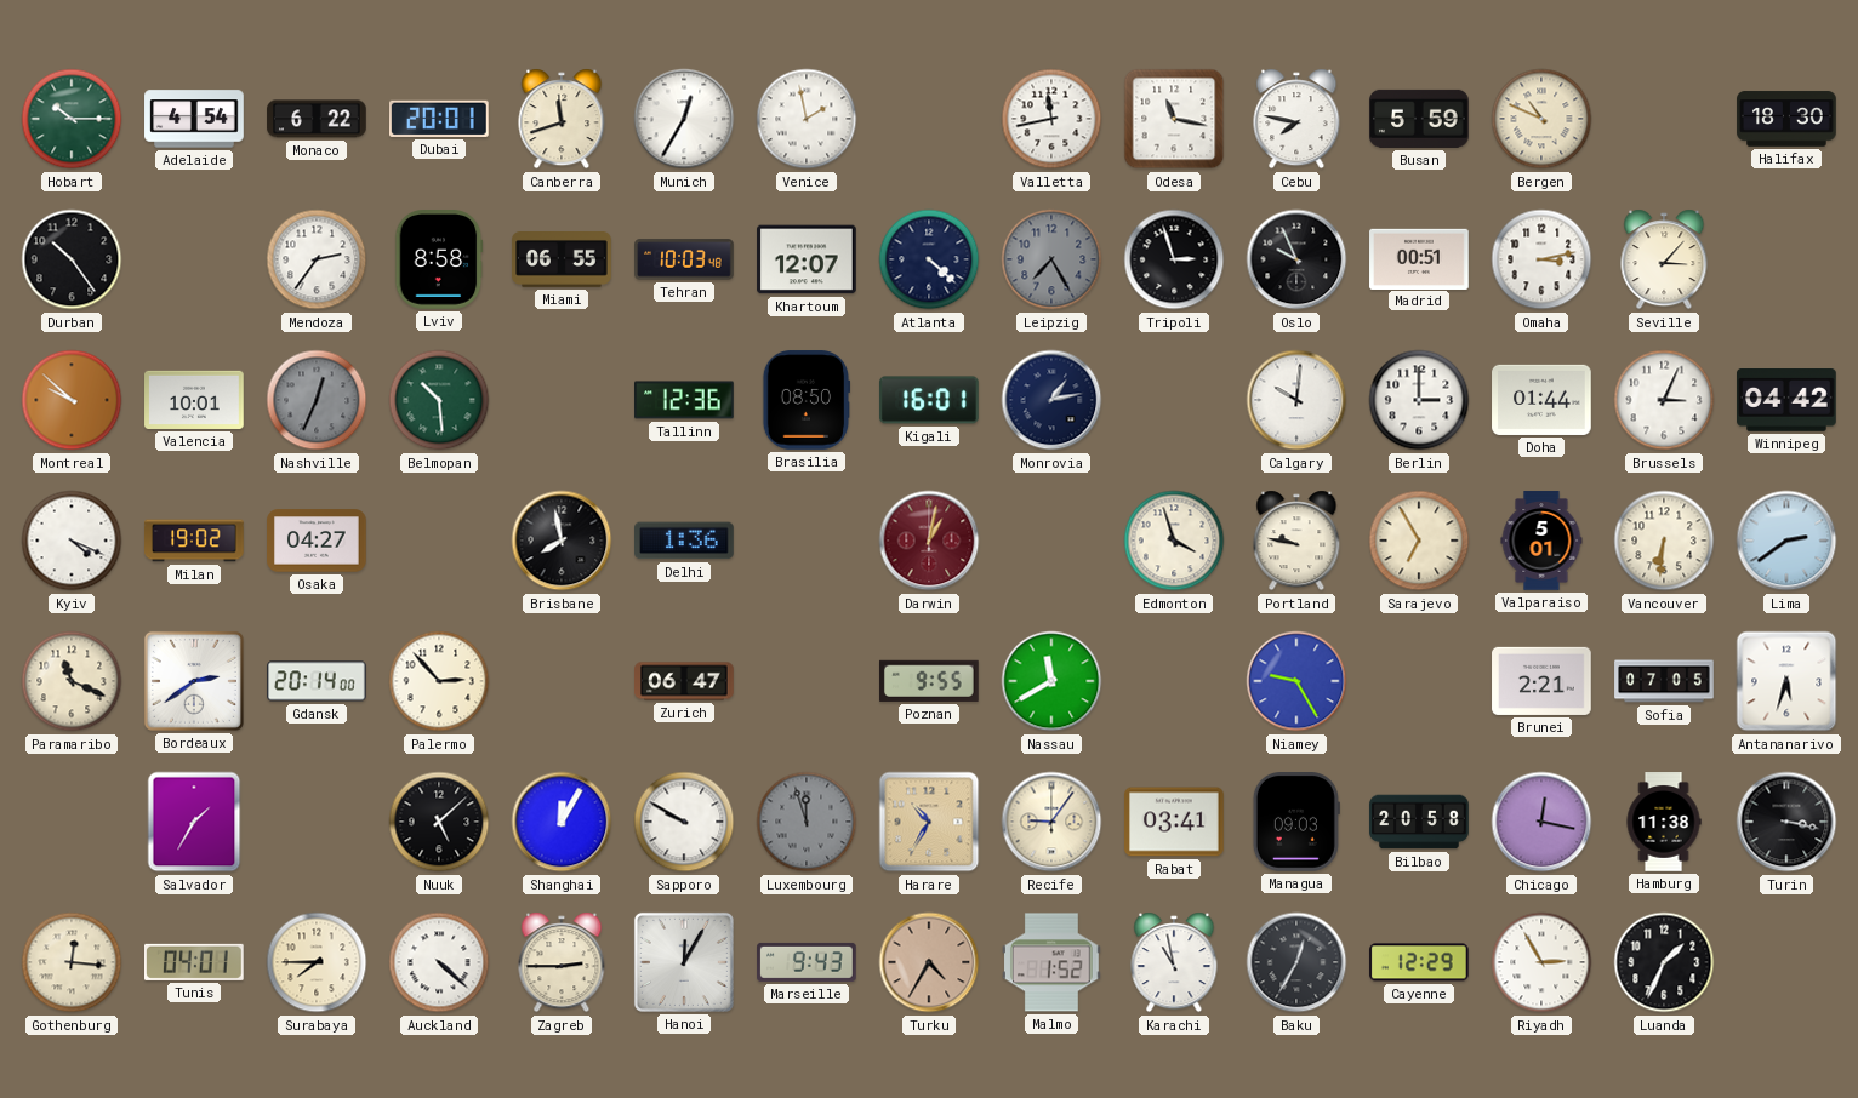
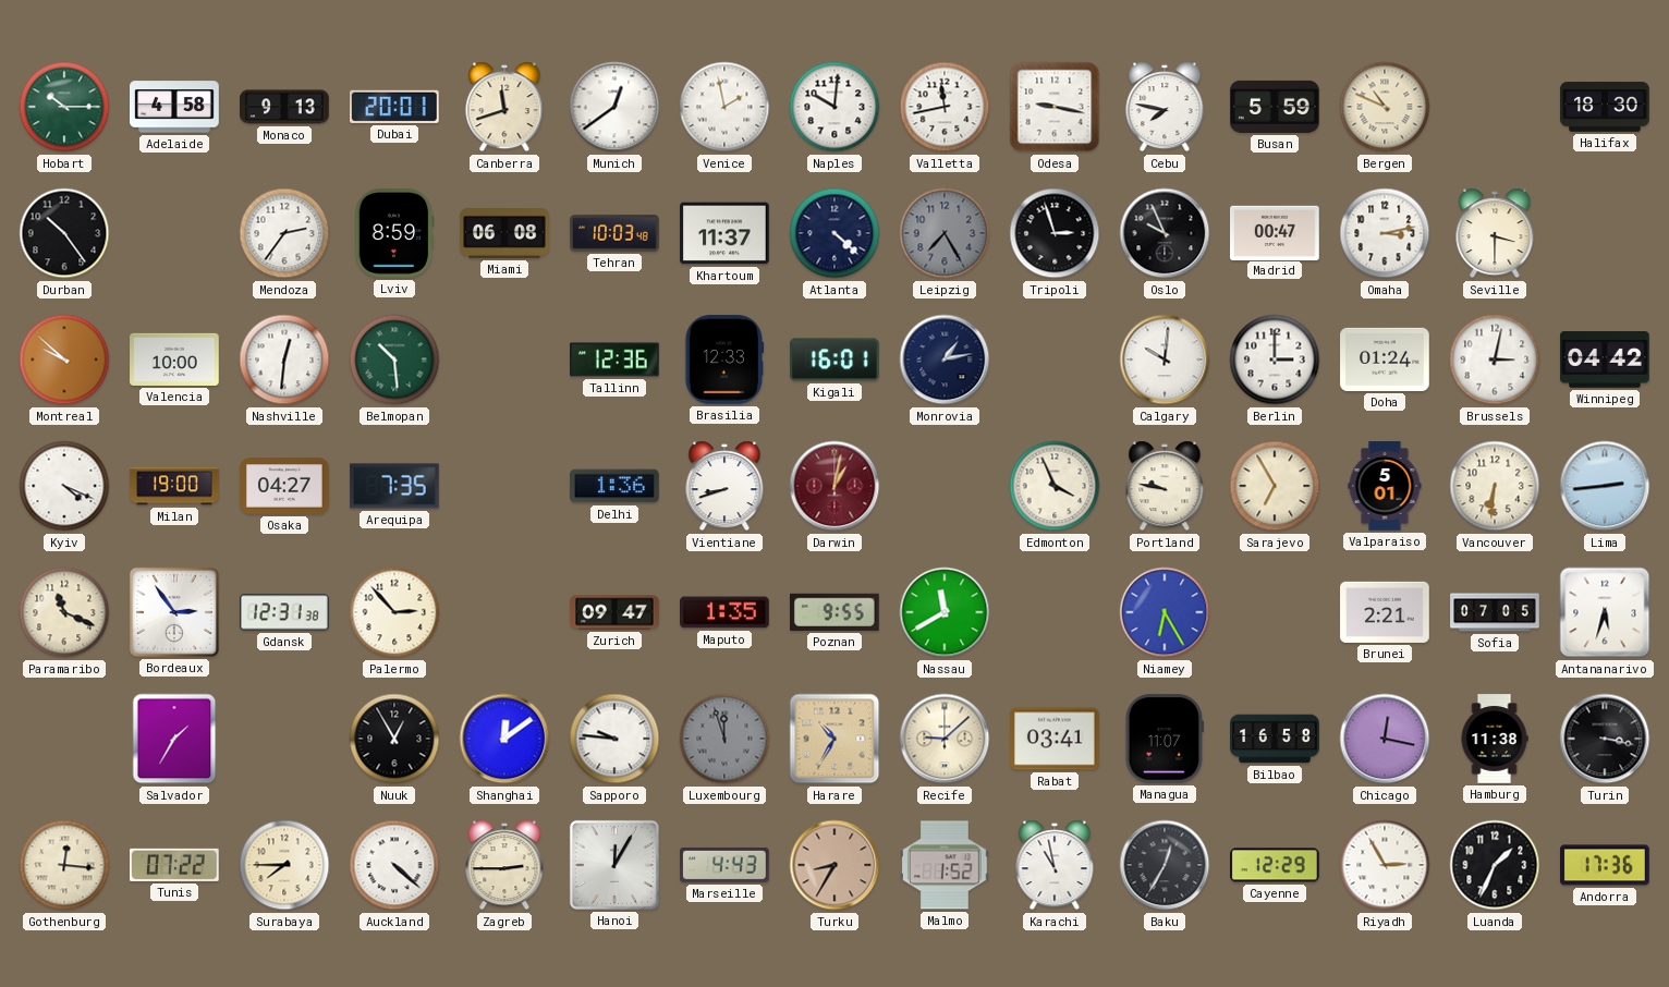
Adelaide: 4:54 -> 4:58 (174, 107)
Monaco: 6:22 -> 9:13 (284, 107)
Munich: 12:35 -> 12:39 (614, 107)
Naples: none -> 10:01 (834, 107)
Odesa: 11:17 -> 9:17 (1055, 107)
Lviv: 8:58 -> 8:59 (394, 234)
Miami: 06:55 -> 06:08 (504, 234)
Khartoum: 12:07 -> 11:37 (724, 233)
Madrid: 00:51 -> 00:47 (1275, 232)
Seville: 3:07 -> 3:30 (1495, 233)
Valencia: 10:01 -> 10:00 (174, 360)
Nashville: 12:34 -> 12:31 (284, 360)
Nashville dial: grey -> white (284, 360)
Brasilia: 08:50 -> 12:33 (724, 360)
Doha: 01:44 -> 01:24 (1385, 360)
Brussels: 3:04 -> 3:02 (1495, 360)
Milan: 19:02 -> 19:00 (174, 486)
Arequipa: none -> 7:35 (394, 486)
Brisbane: 7:58 -> none (562, 541)
Vientiane: none -> 8:42 (724, 486)
Edmonton: 3:57 -> 3:56 (1055, 486)
Lima: 2:39 -> 2:44 (1605, 486)
Bordeaux: 2:39 -> 2:54 (174, 612)
Gdansk: 20:14 -> 12:31 (284, 612)
Zurich: 06:47 -> 09:47 (614, 612)
Maputo: none -> 1:35 (726, 612)
Niamey: 9:25 -> 6:25 (1165, 612)
Nuuk: 5:08 -> 12:55 (394, 739)
Shanghai: 12:05 -> 12:09 (504, 739)
Sapporo: 9:50 -> 9:46 (614, 739)
Recife: 9:06 -> 9:08 (945, 739)
Managua: 09:03 -> 11:07 (1165, 739)
Bilbao: 20:58 -> 16:58 (1275, 739)
Tunis: 04:01 -> 07:22 (175, 865)
Marseille: 9:43 -> 4:43 (724, 865)
Turku: 4:35 -> 8:35 (834, 865)
Andorra: none -> 17:36 (1605, 865)
